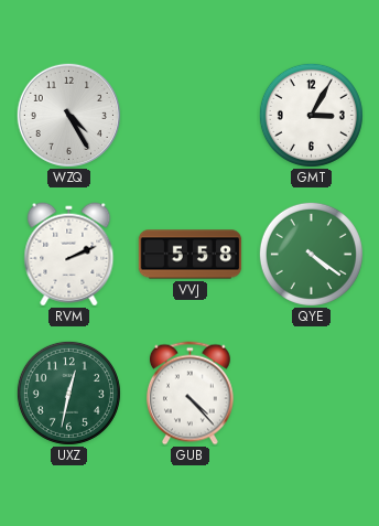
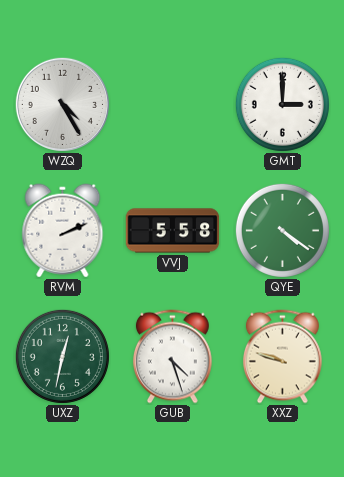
GMT: 3:05 -> 3:00 (282, 104)
GUB: 4:23 -> 4:27 (172, 357)
XXZ: none -> 9:48 (282, 357)
